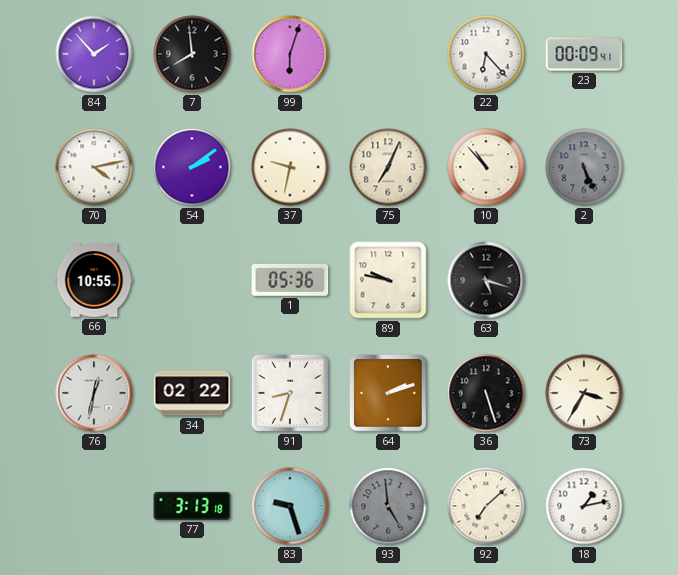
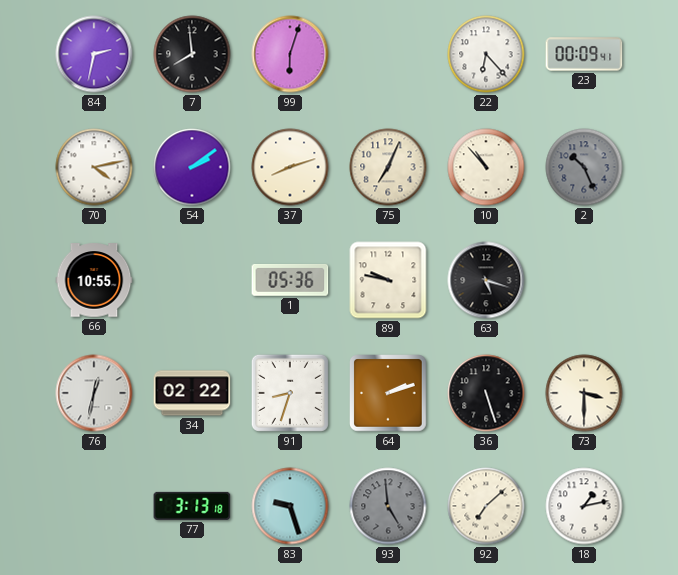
84: 1:53 -> 2:32 (94, 54)
37: 9:32 -> 8:12 (290, 167)
2: 5:26 -> 10:26 (584, 167)
73: 3:35 -> 3:30 (584, 393)
